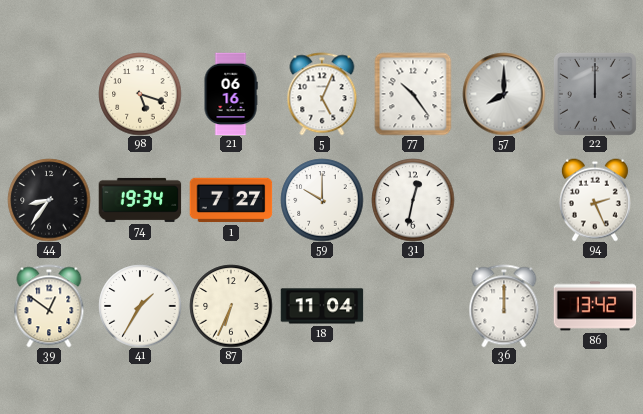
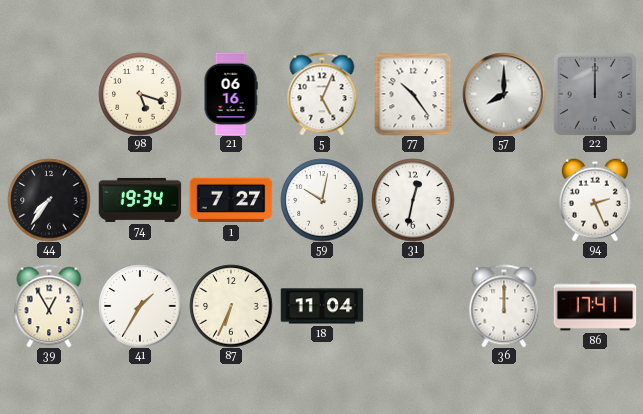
44: 8:36 -> 7:36 (49, 200)
59: 10:00 -> 10:02 (322, 200)
39: 12:51 -> 12:55 (49, 306)
86: 13:42 -> 17:41 (595, 306)
